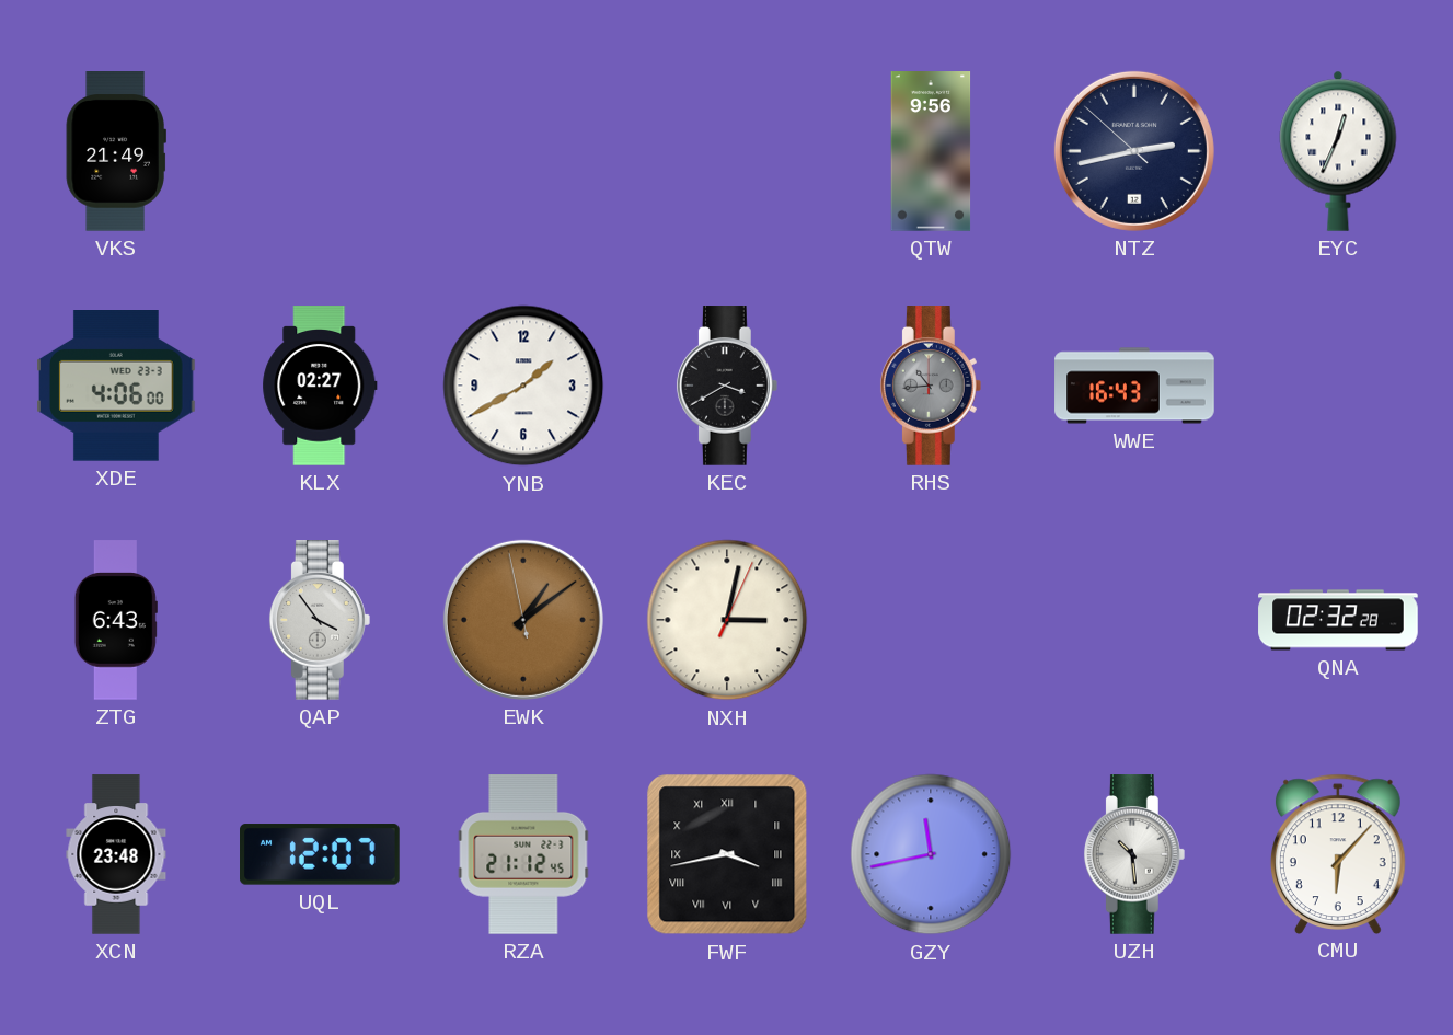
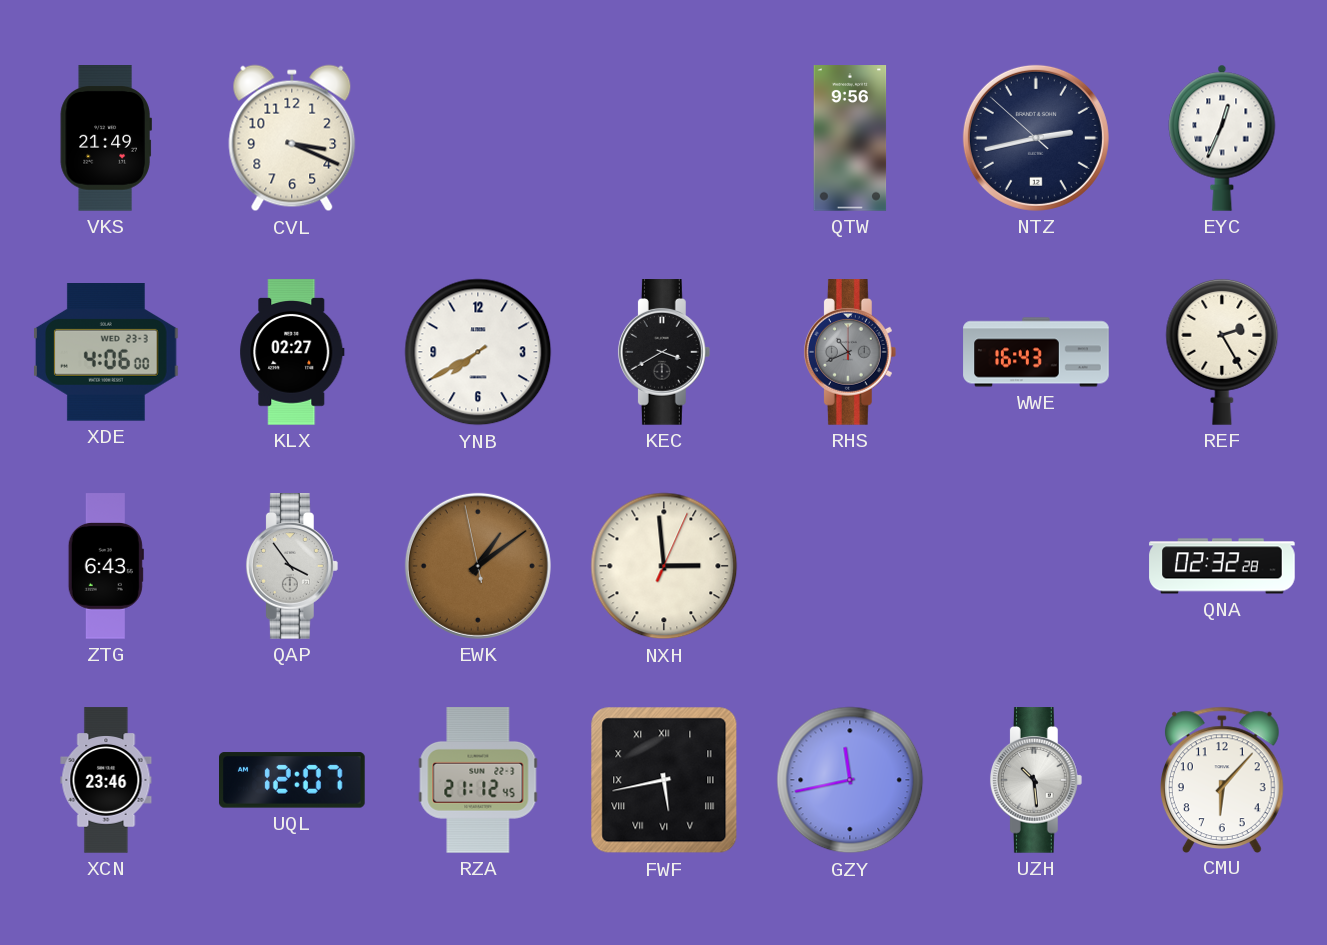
CVL: none -> 3:19 (292, 138)
YNB: 1:40 -> 7:40 (478, 352)
RHS: 10:44 -> 10:41 (850, 352)
REF: none -> 2:25 (1222, 352)
NXH: 3:02 -> 2:59 (664, 566)
XCN: 23:48 -> 23:46 (106, 780)
FWF: 3:43 -> 5:43 (664, 780)
